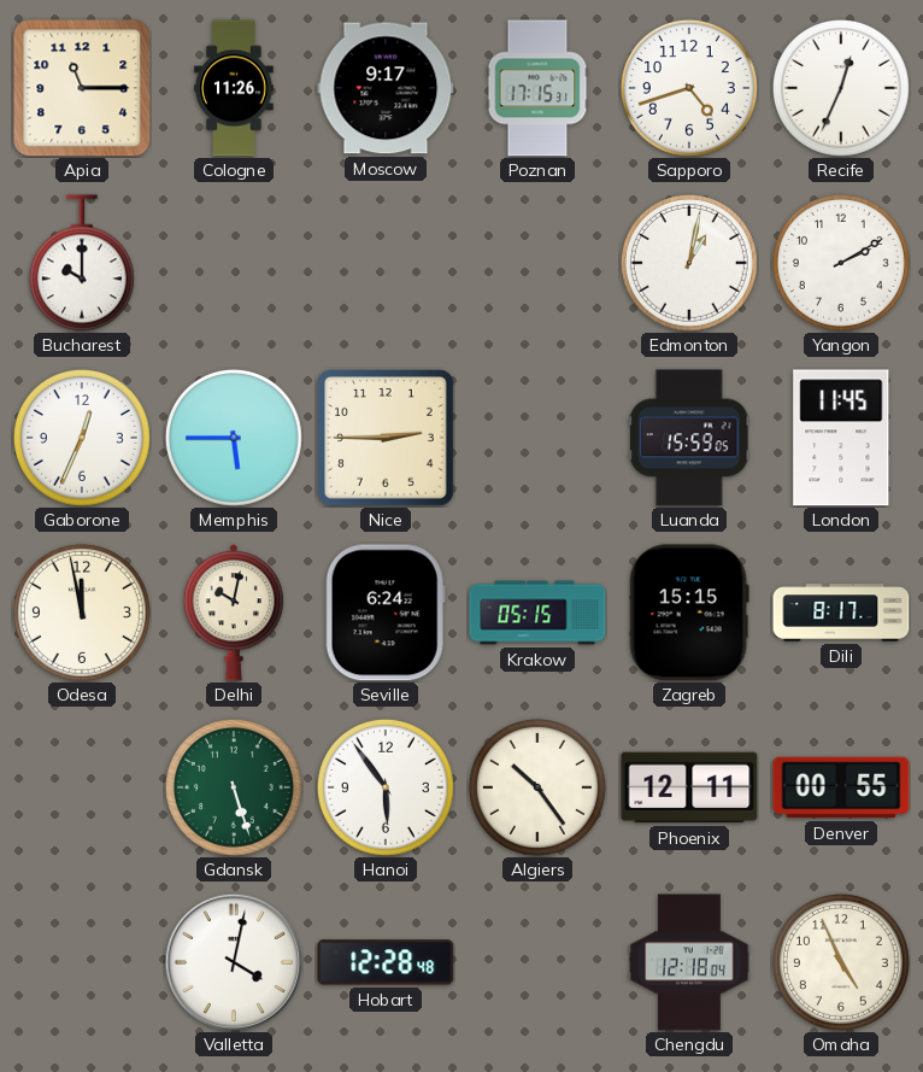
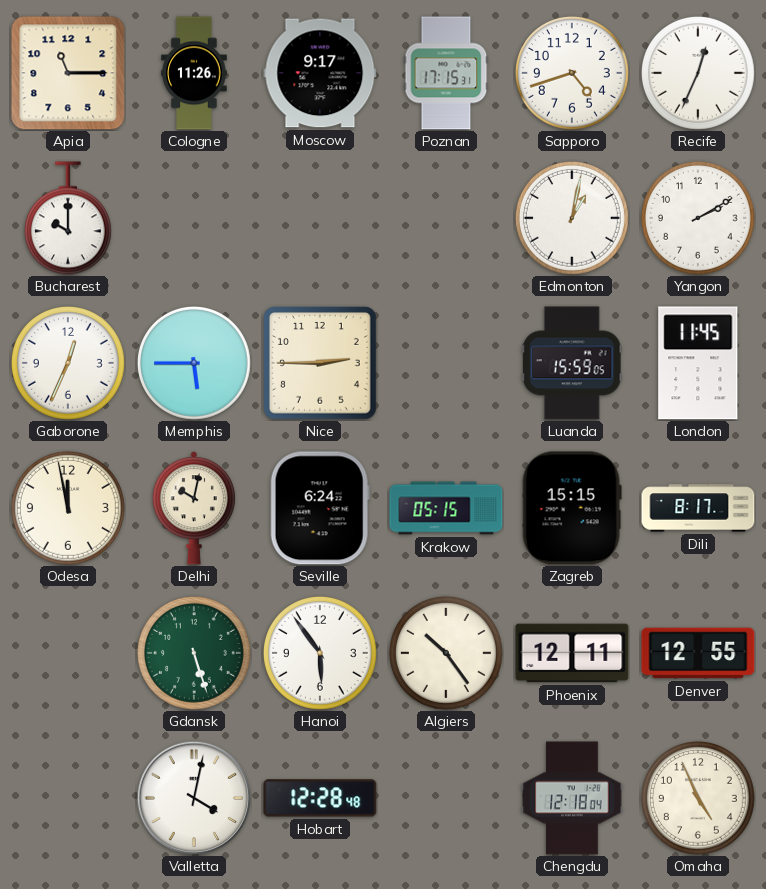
Denver: 00:55 -> 12:55 (698, 653)
